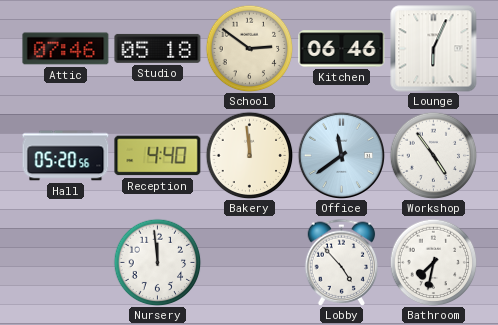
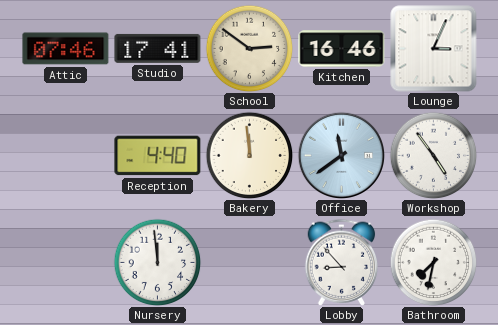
Studio: 05:18 -> 17:41 (158, 48)
Kitchen: 06:46 -> 16:46 (342, 49)
Lounge: 6:04 -> 3:04 (434, 49)
Hall: 05:20 -> none (66, 156)
Lobby: 4:53 -> 8:53 (342, 262)
